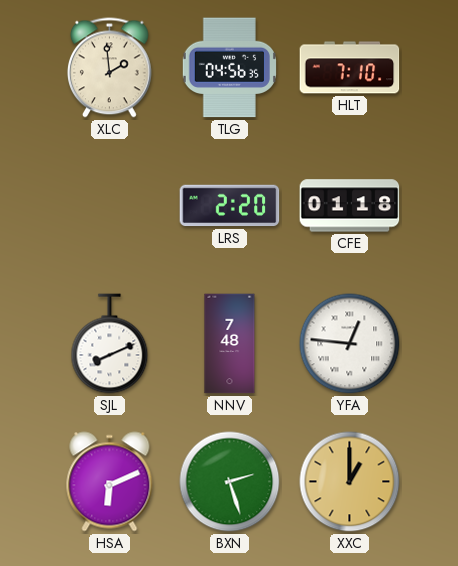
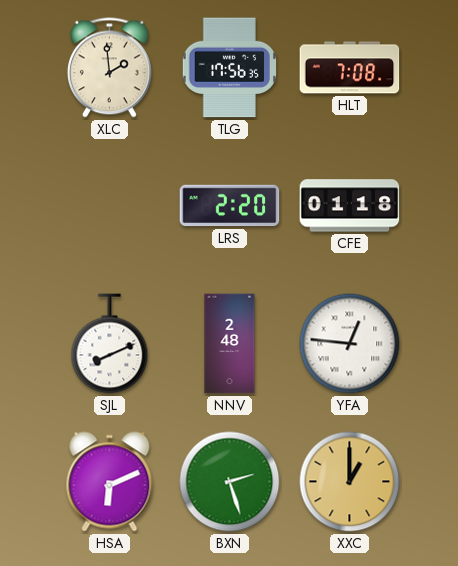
TLG: 04:56 -> 17:56 (229, 68)
HLT: 7:10 -> 7:08 (350, 68)
NNV: 7:48 -> 2:48 (230, 344)
